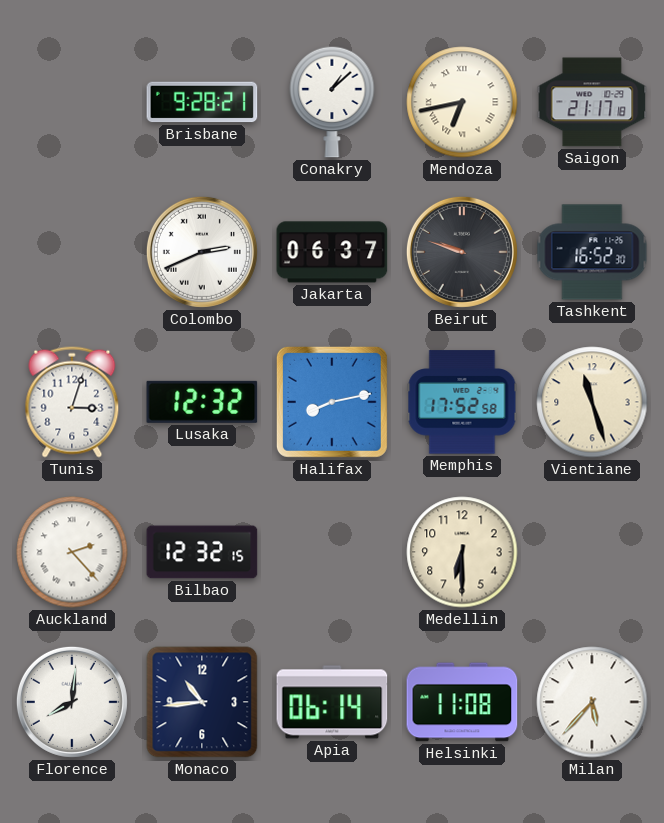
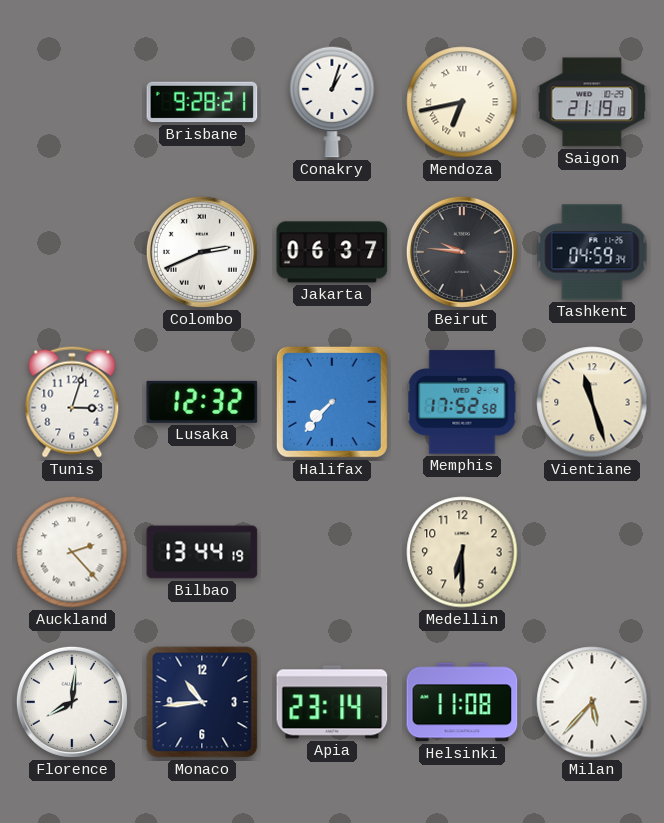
Conakry: 1:08 -> 1:03 (332, 102)
Saigon: 21:17 -> 21:19 (592, 102)
Beirut: 9:48 -> 9:46 (462, 252)
Tashkent: 16:52 -> 04:59 (592, 252)
Halifax: 8:13 -> 7:37 (332, 402)
Bilbao: 12:32 -> 13:44 (202, 552)
Apia: 06:14 -> 23:14 (332, 702)
